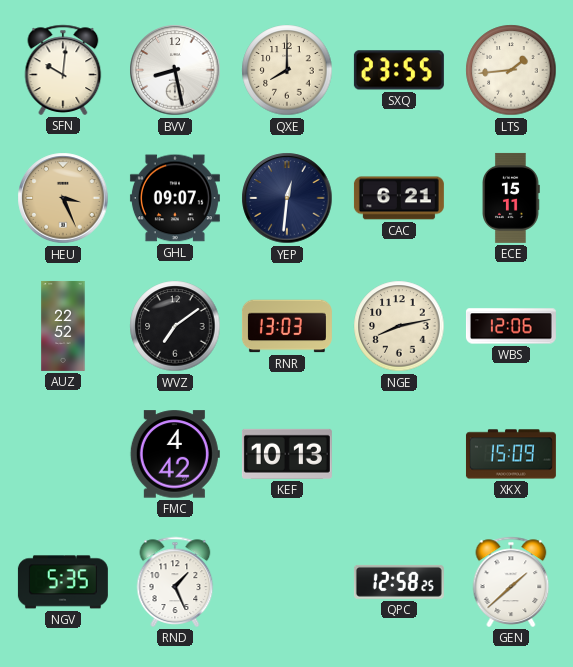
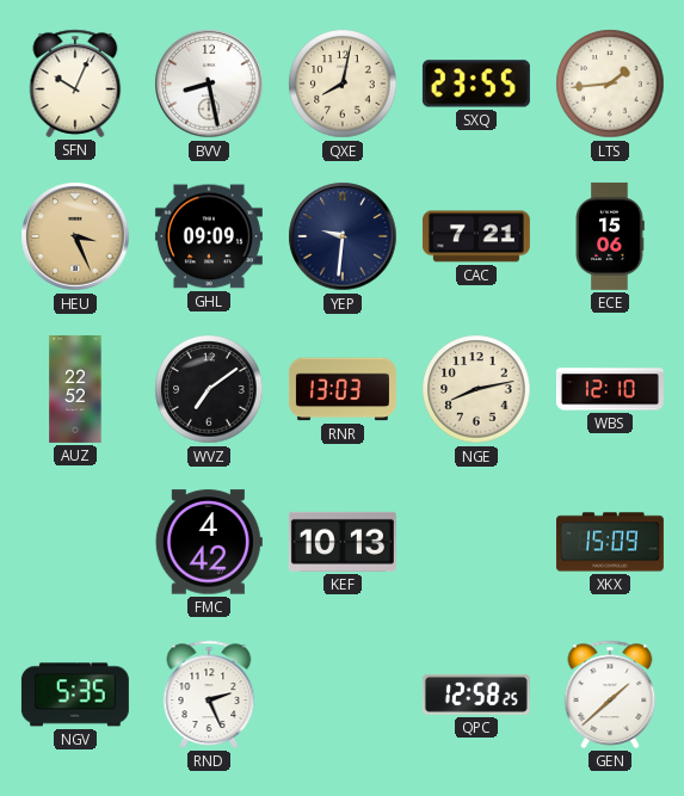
SFN: 10:01 -> 10:04 (75, 84)
QXE: 8:00 -> 8:02 (343, 84)
GHL: 09:07 -> 09:09 (209, 236)
YEP: 12:31 -> 9:31 (343, 236)
CAC: 6:21 -> 7:21 (476, 236)
ECE: 15:11 -> 15:06 (610, 236)
WBS: 12:06 -> 12:10 (610, 389)
RND: 1:26 -> 2:26 (209, 695)
